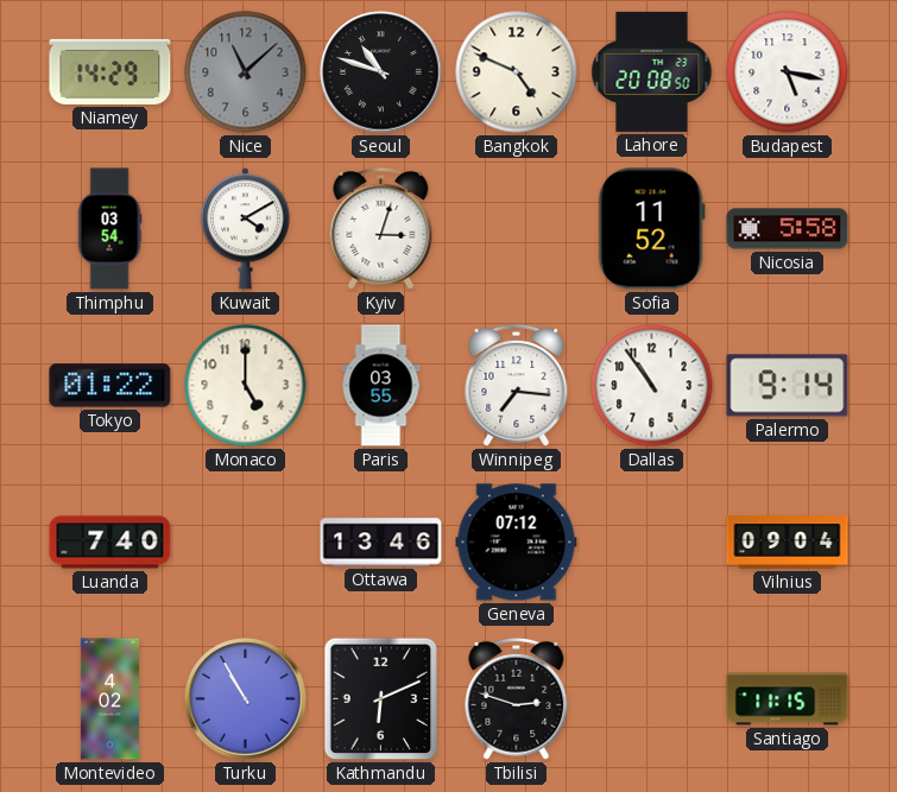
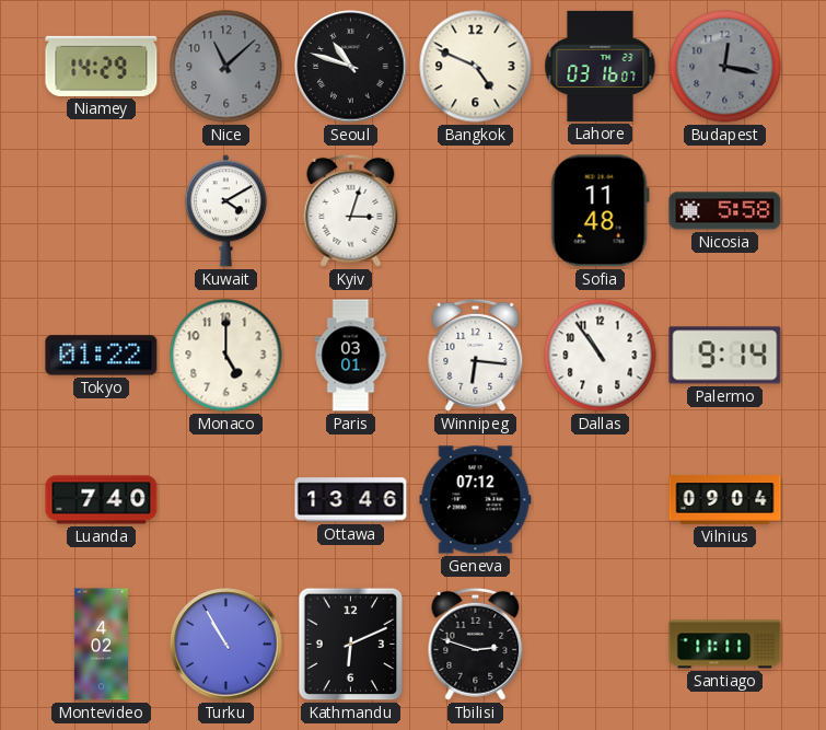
Lahore: 20:08 -> 03:16 (601, 66)
Budapest: 5:17 -> 12:17 (725, 67)
Budapest dial: white -> grey (725, 67)
Thimphu: 03:54 -> none (109, 229)
Sofia: 11:52 -> 11:48 (600, 211)
Paris: 03:55 -> 03:01 (351, 356)
Winnipeg: 7:16 -> 6:16 (476, 355)
Santiago: 11:15 -> 11:11 (725, 645)
